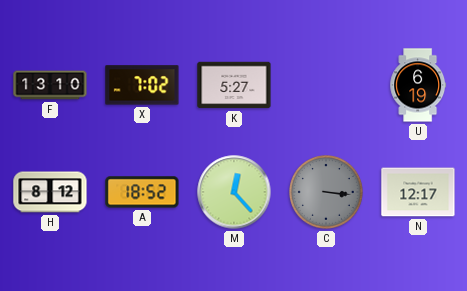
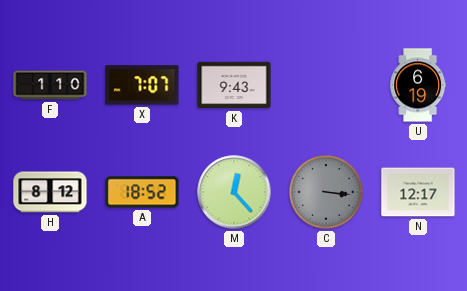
F: 13:10 -> 1:10 (50, 85)
X: 7:02 -> 7:07 (142, 85)
K: 5:27 -> 9:43 (234, 85)
